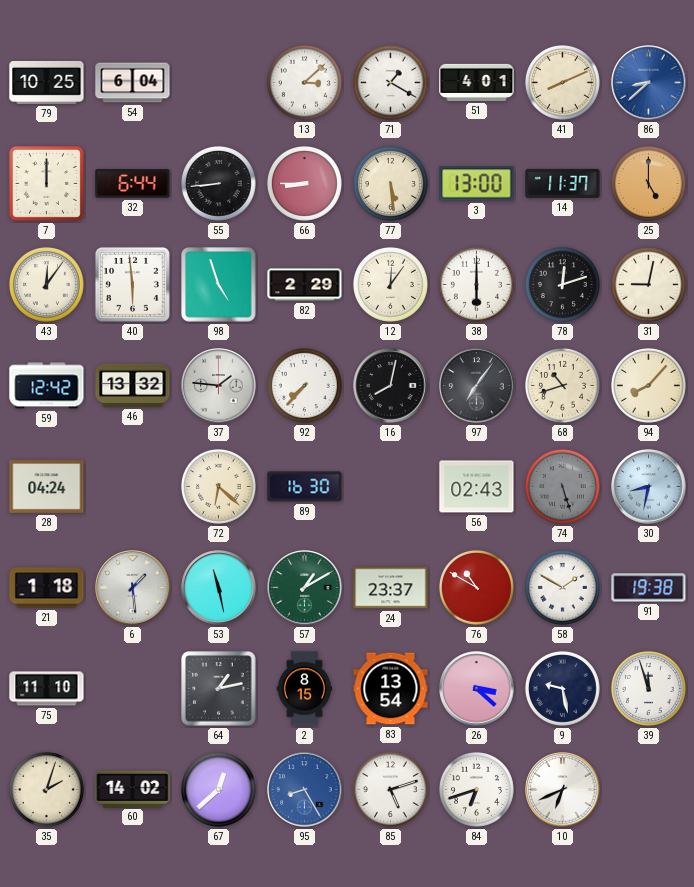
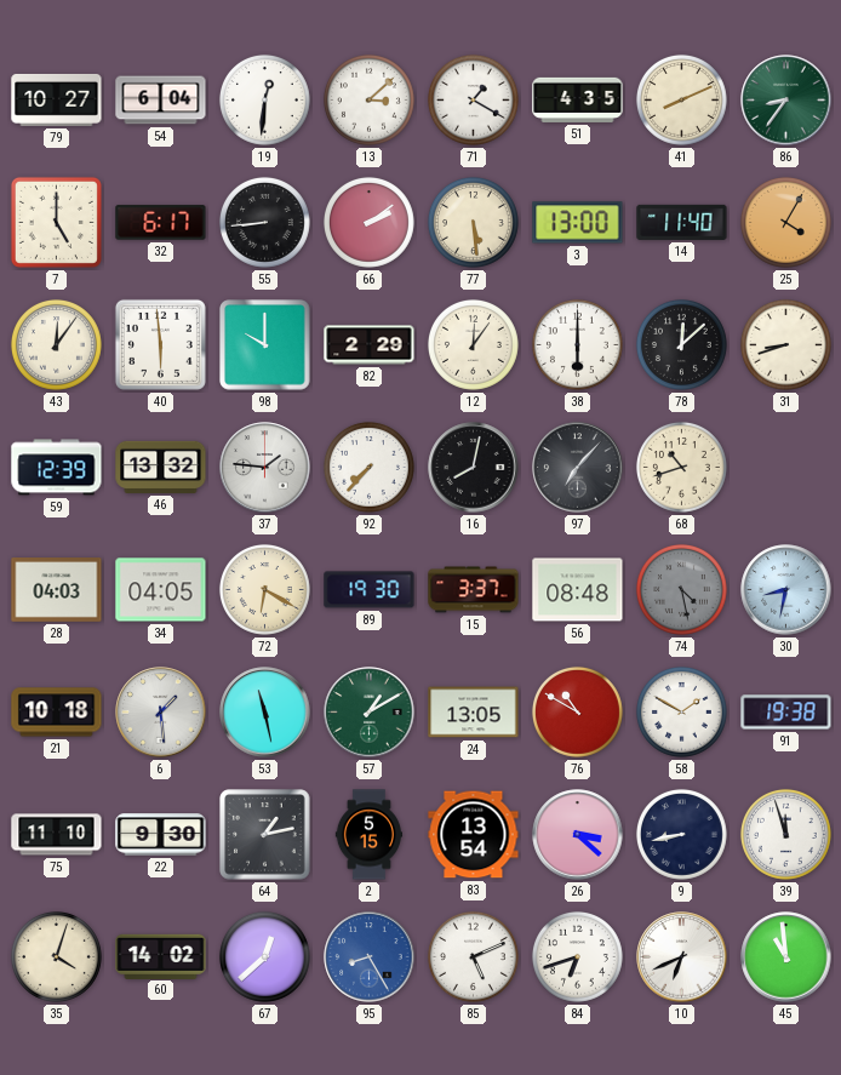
79: 10:25 -> 10:27 (57, 99)
19: none -> 12:31 (264, 99)
51: 4:01 -> 4:35 (578, 99)
86: 8:38 -> 8:36 (786, 101)
86 dial: blue -> green (786, 101)
7: 12:00 -> 5:00 (56, 222)
32: 6:44 -> 6:17 (161, 223)
66: 8:45 -> 2:09 (368, 222)
14: 11:37 -> 11:40 (682, 222)
25: 5:00 -> 4:05 (785, 222)
98: 4:57 -> 10:00 (265, 345)
78: 12:12 -> 12:08 (681, 344)
31: 9:02 -> 8:42 (785, 344)
59: 12:42 -> 12:39 (57, 468)
97: 7:06 -> 7:07 (578, 468)
94: 8:07 -> none (648, 385)
28: 04:24 -> 04:03 (57, 590)
34: none -> 04:05 (161, 590)
72: 6:22 -> 6:20 (264, 589)
89: 16:30 -> 19:30 (370, 590)
15: none -> 3:37 (474, 590)
56: 02:43 -> 08:48 (578, 590)
74: 5:27 -> 4:28 (681, 589)
21: 1:18 -> 10:18 (57, 713)
24: 23:37 -> 13:05 (474, 713)
22: none -> 9:30 (161, 835)
2: 8:15 -> 5:15 (368, 835)
9: 9:28 -> 8:43 (681, 834)
35: 2:03 -> 4:03 (56, 956)
85: 5:12 -> 5:11 (473, 956)
45: none -> 10:59 (786, 957)
